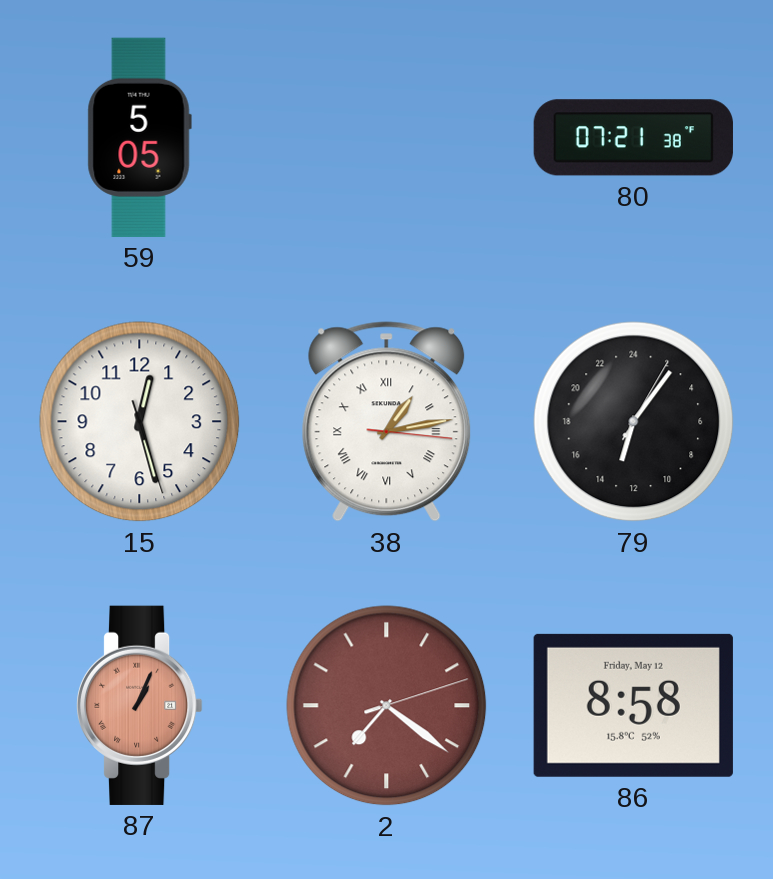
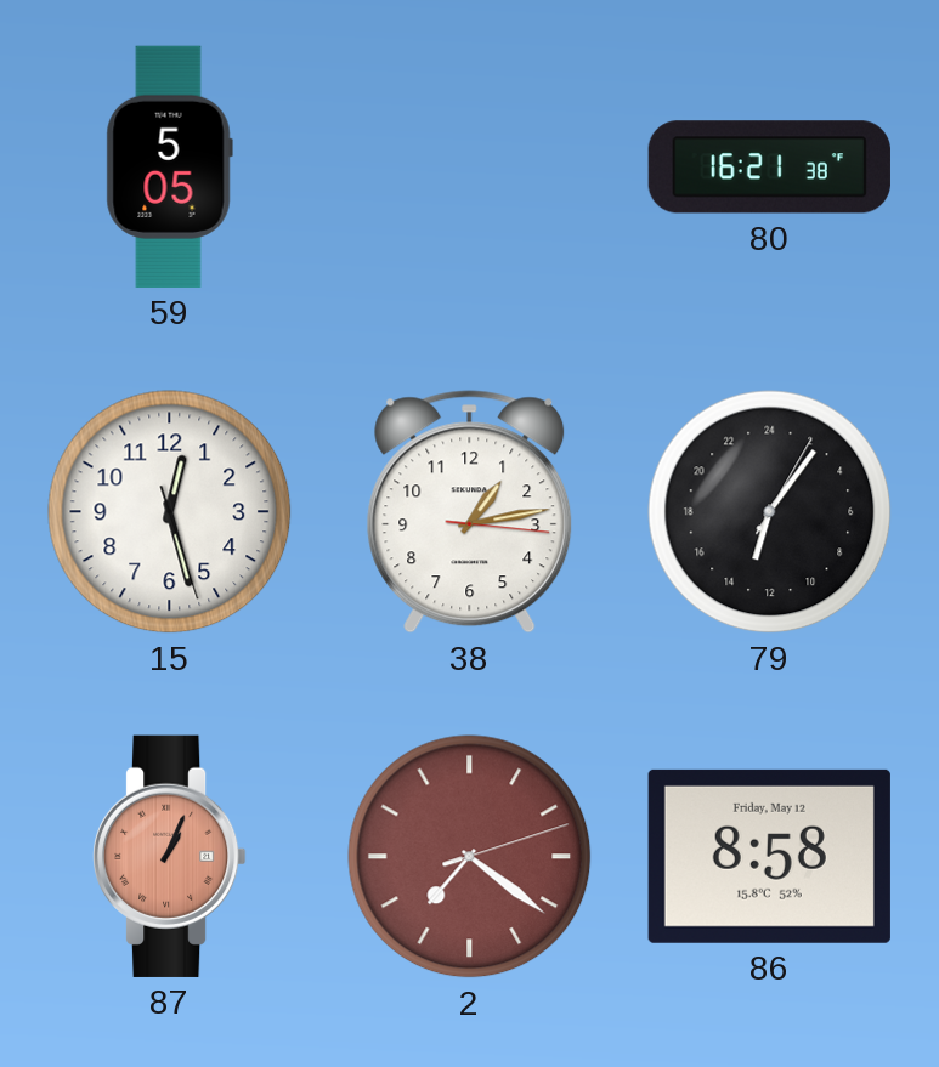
80: 07:21 -> 16:21 (769, 168)
38 numerals: Roman -> Arabic (470, 512)
